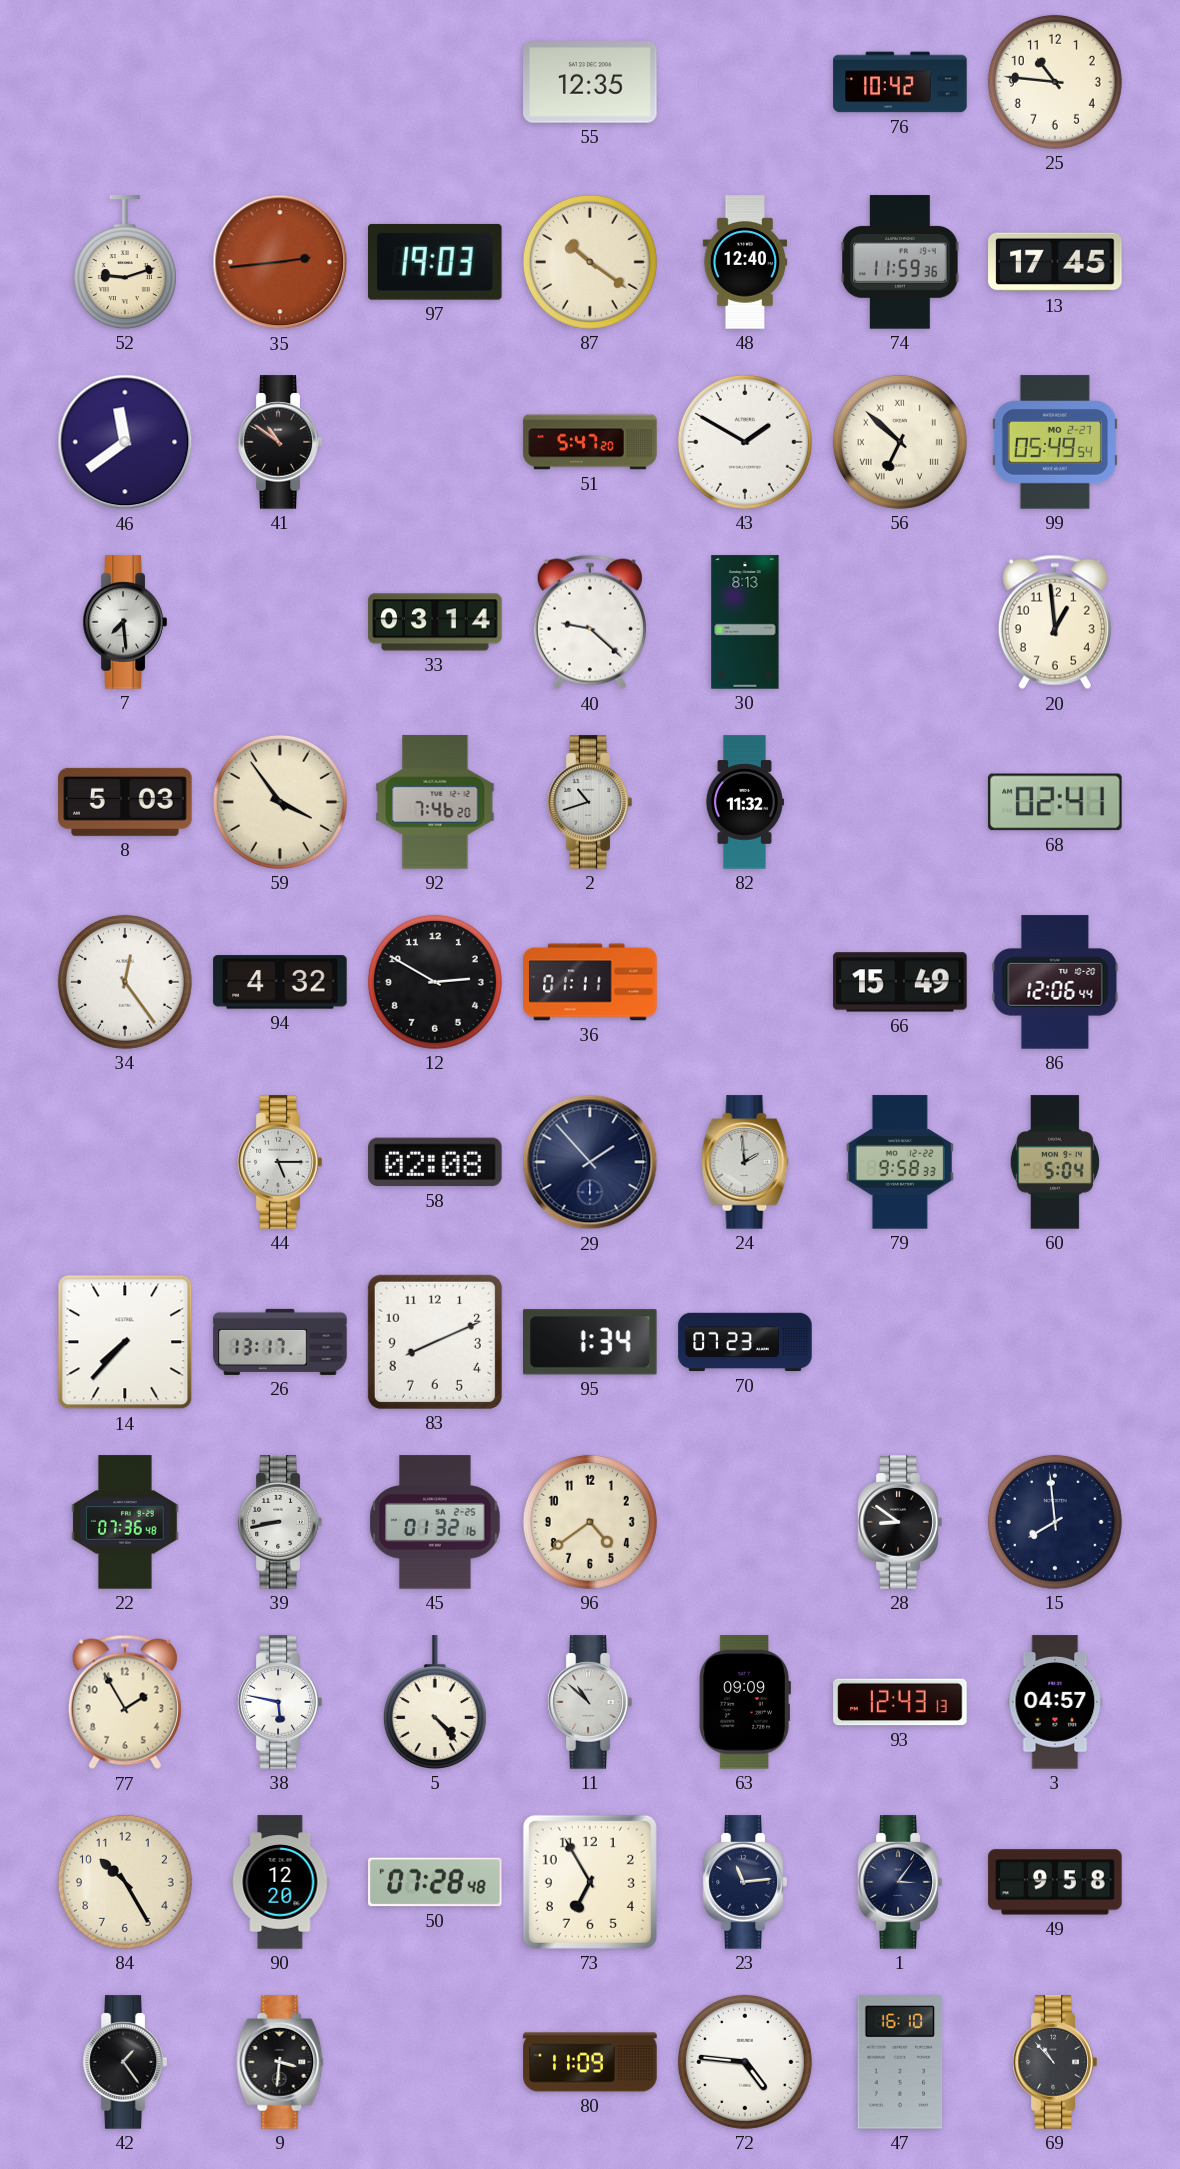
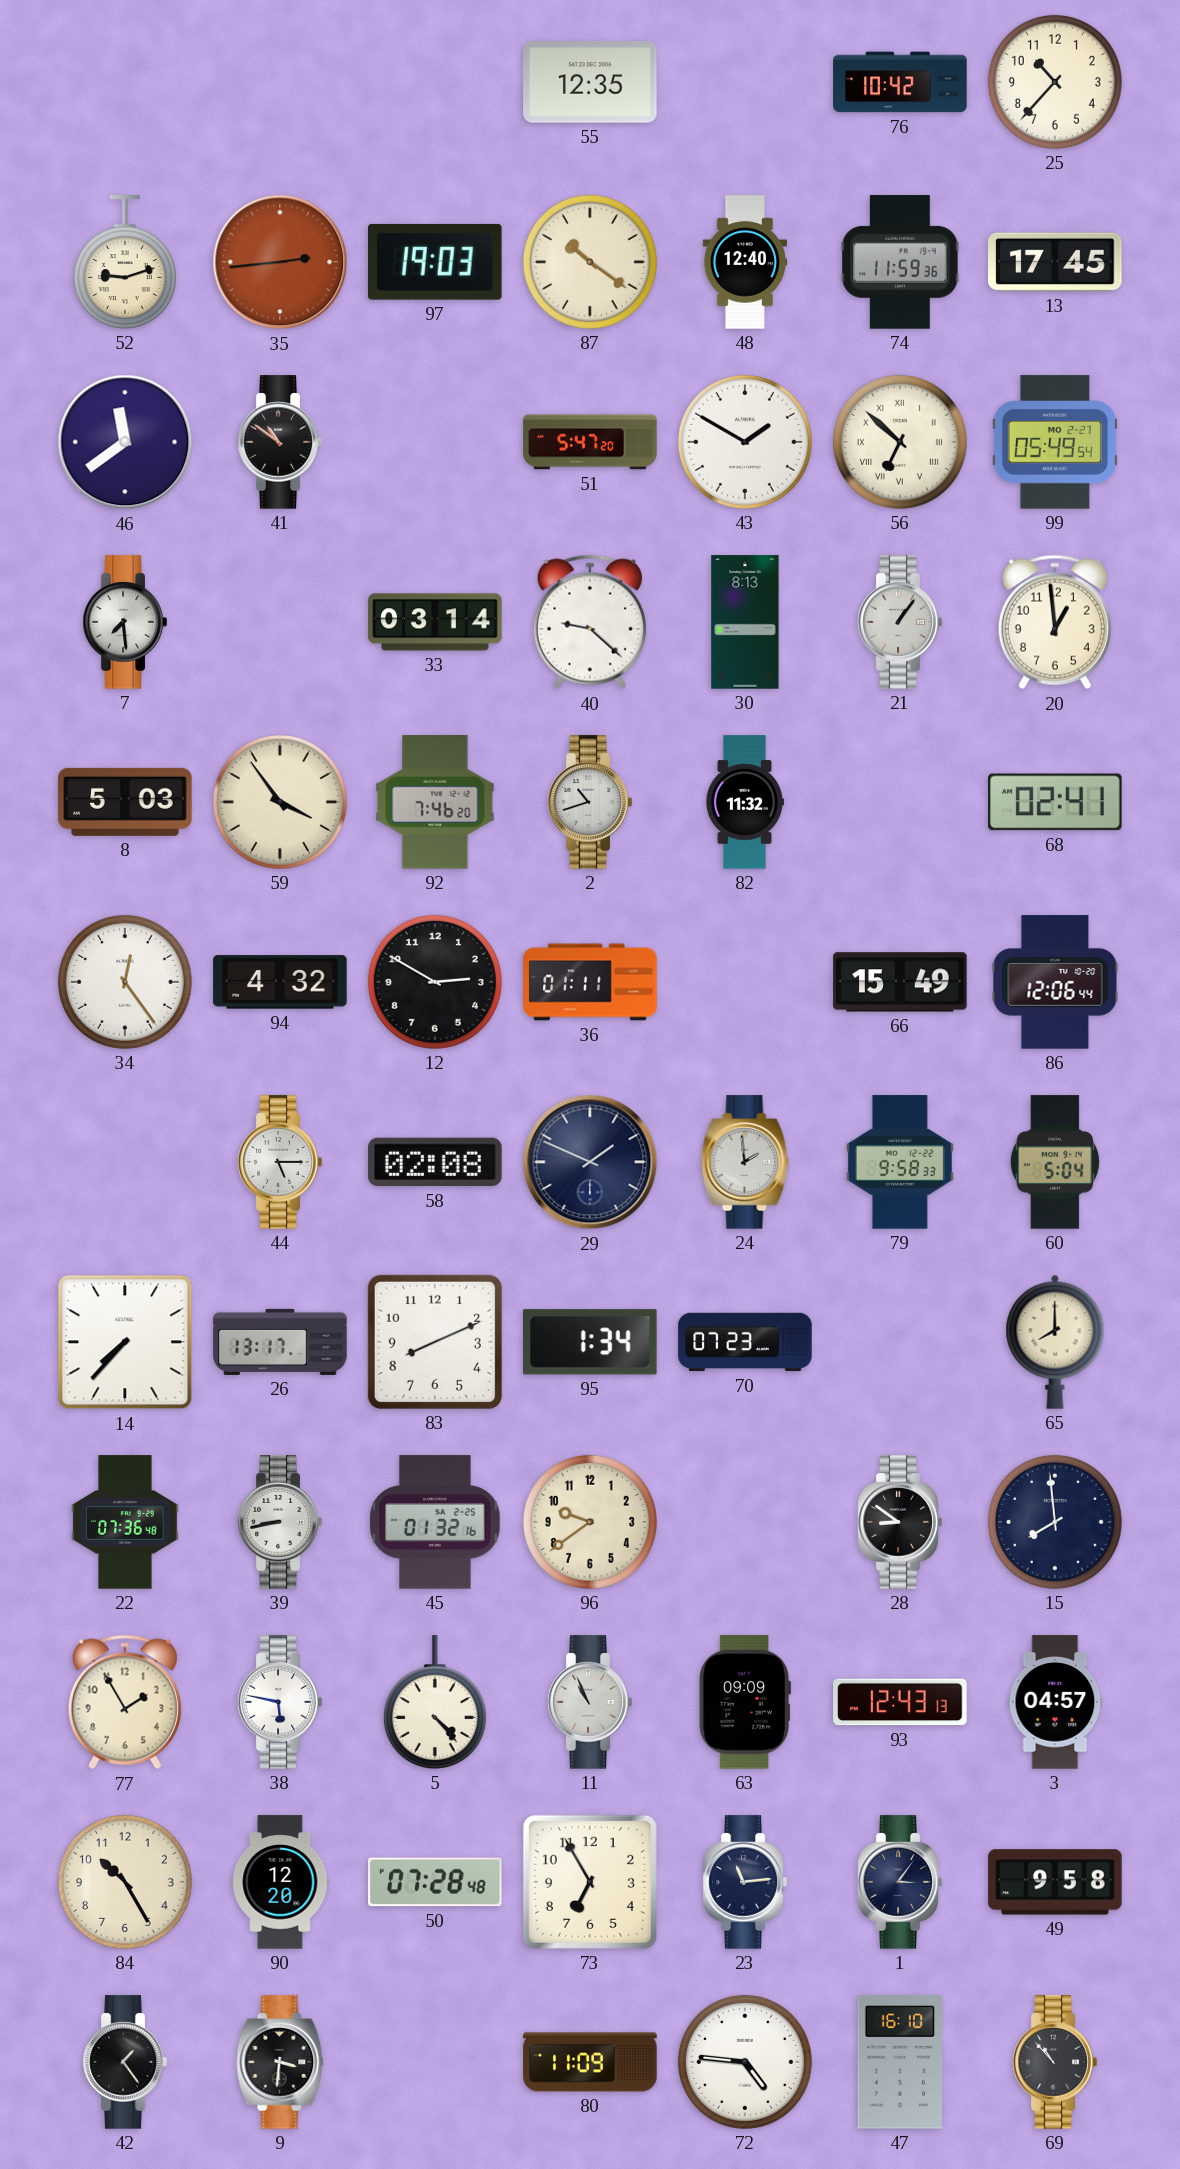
25: 10:46 -> 10:37 (1055, 82)
21: none -> 1:06 (900, 622)
29: 1:53 -> 1:49 (590, 1162)
65: none -> 8:00 (1055, 1342)
96: 4:39 -> 9:39 (590, 1522)
11: 10:52 -> 10:56 (590, 1702)
